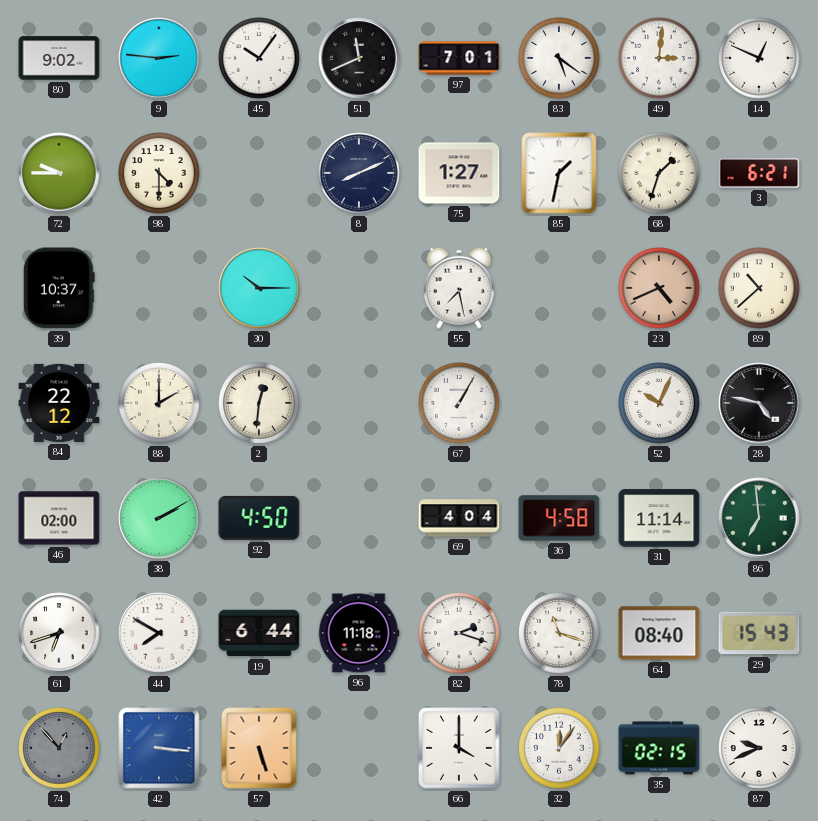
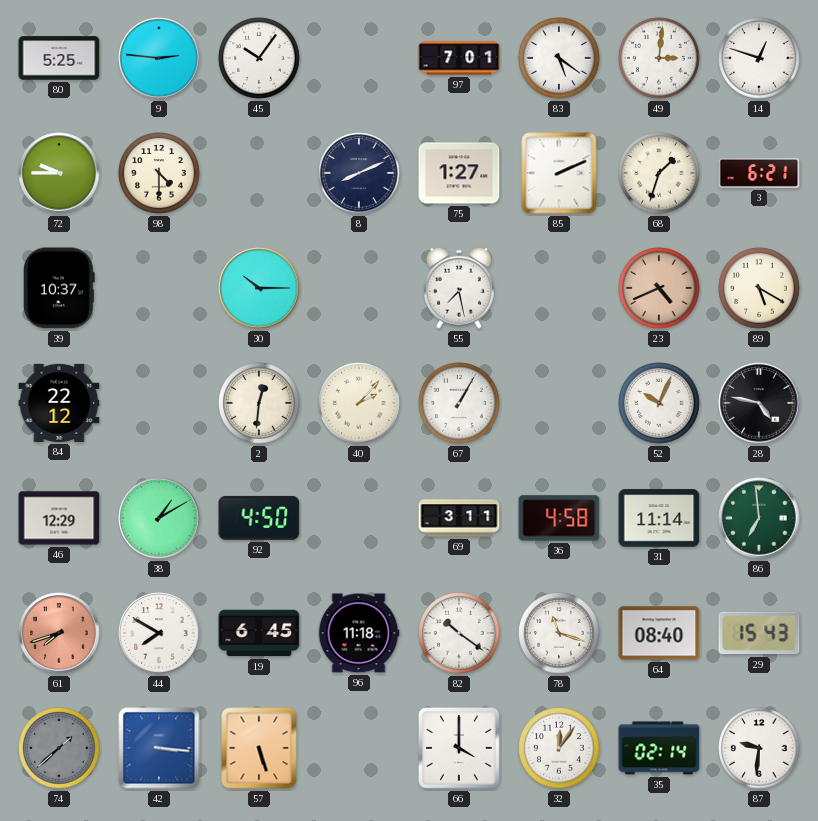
80: 9:02 -> 5:25 (59, 58)
51: 11:41 -> none (359, 58)
14: 12:49 -> 12:48 (759, 58)
85: 1:32 -> 2:11 (559, 173)
89: 10:38 -> 5:20 (759, 288)
88: 2:00 -> none (159, 403)
40: none -> 2:07 (359, 403)
46: 02:00 -> 12:29 (59, 518)
38: 2:10 -> 1:10 (159, 518)
69: 4:04 -> 3:11 (459, 518)
61: 6:42 -> 7:42 (59, 633)
61 dial: white -> salmon (59, 633)
19: 6:44 -> 6:45 (259, 633)
82: 2:18 -> 10:21 (459, 633)
74: 12:53 -> 1:38 (59, 748)
35: 02:15 -> 02:14 (659, 748)
87: 9:41 -> 9:31 (759, 748)
